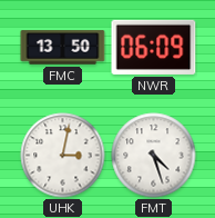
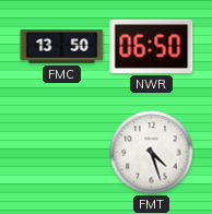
NWR: 06:09 -> 06:50 (152, 46)
UHK: 3:02 -> none (63, 156)
